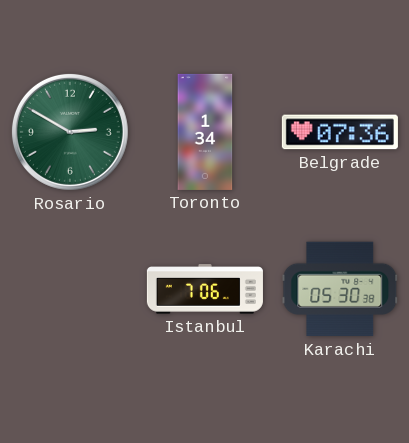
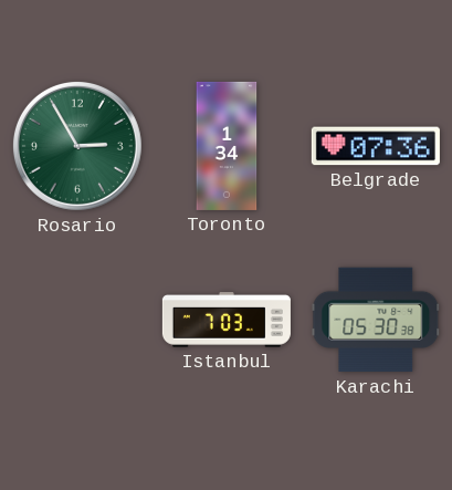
Rosario: 2:50 -> 2:55 (77, 146)
Istanbul: 7:06 -> 7:03 (227, 320)
